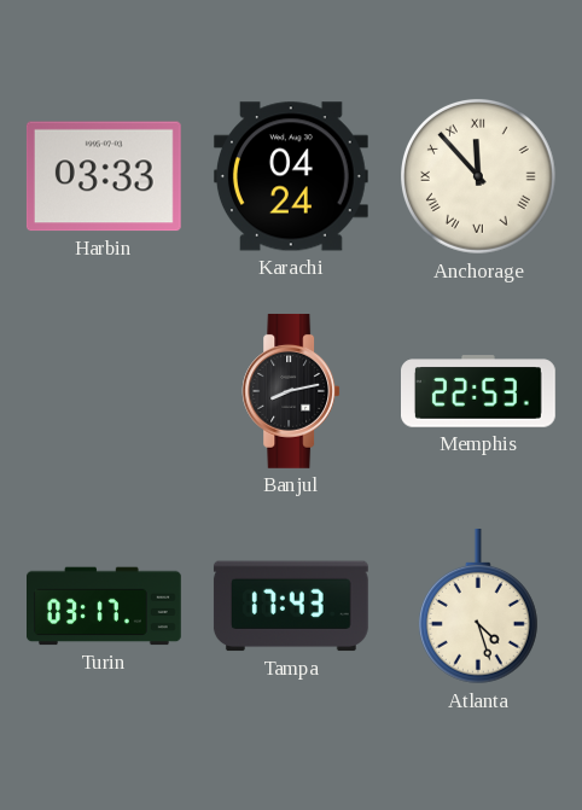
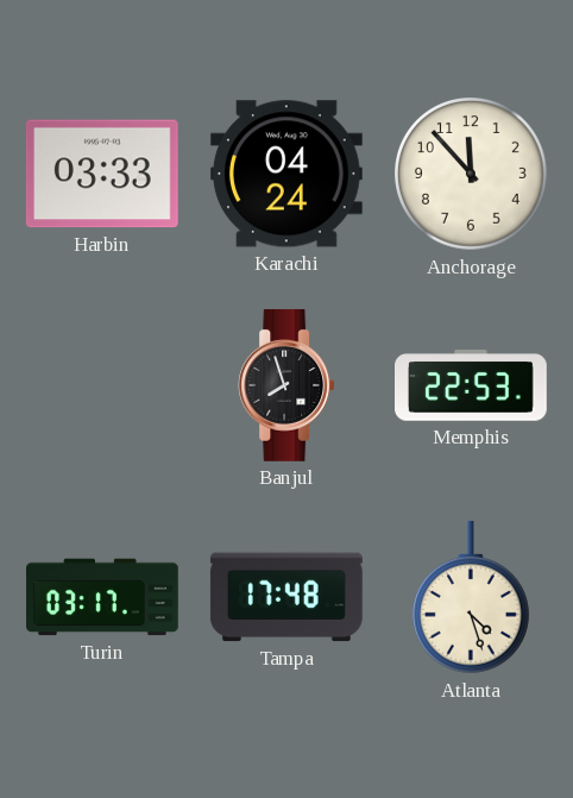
Anchorage numerals: Roman -> Arabic (472, 175)
Banjul: 8:13 -> 7:57 (286, 385)
Tampa: 17:43 -> 17:48 (286, 597)
